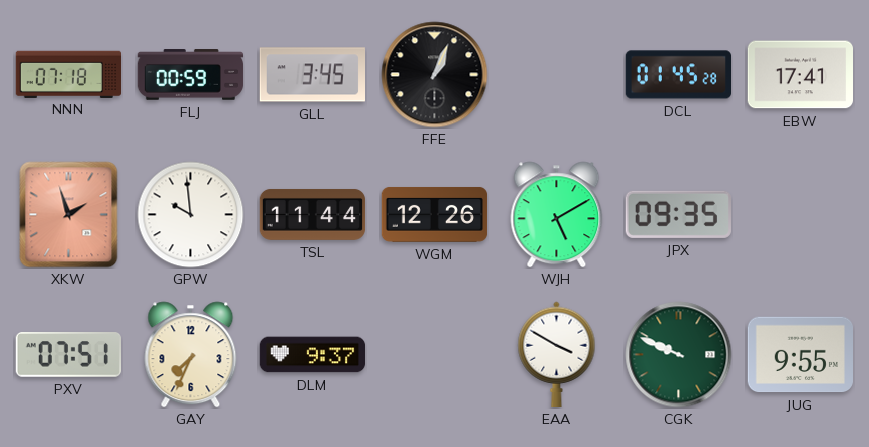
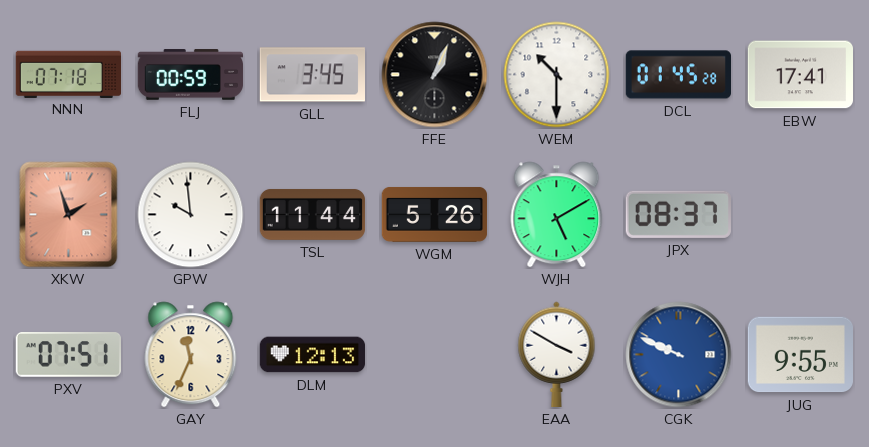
WEM: none -> 10:30 (557, 75)
WGM: 12:26 -> 5:26 (435, 214)
JPX: 09:35 -> 08:37 (678, 214)
GAY: 7:34 -> 11:34 (191, 355)
DLM: 9:37 -> 12:13 (313, 355)
CGK dial: green -> blue (679, 355)
